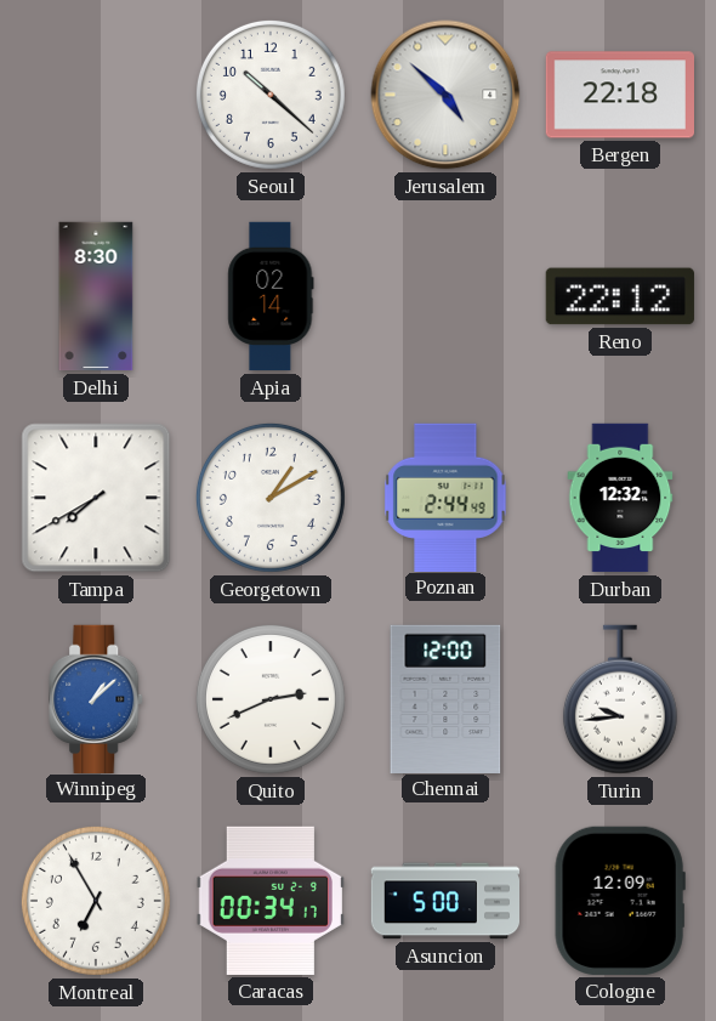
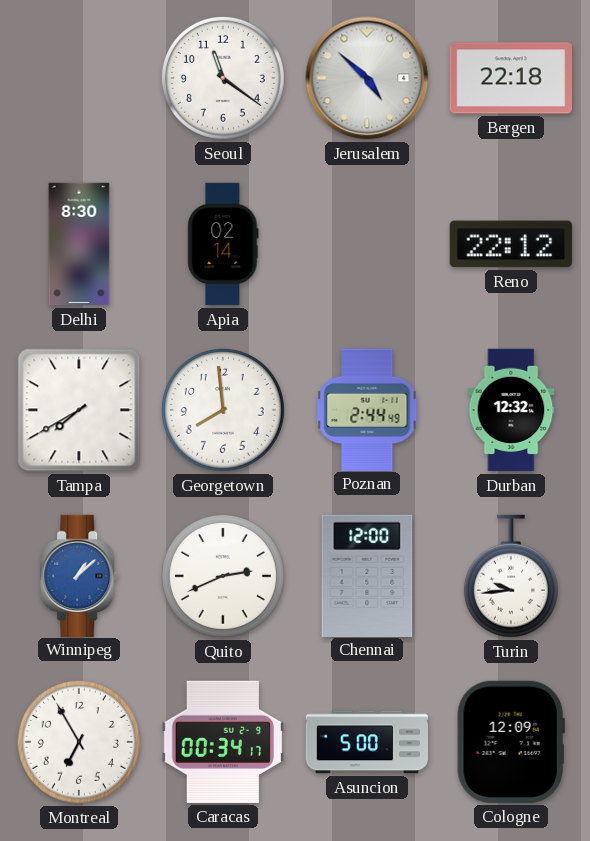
Seoul: 10:22 -> 11:21 (223, 78)
Georgetown: 1:10 -> 7:59 (223, 410)
